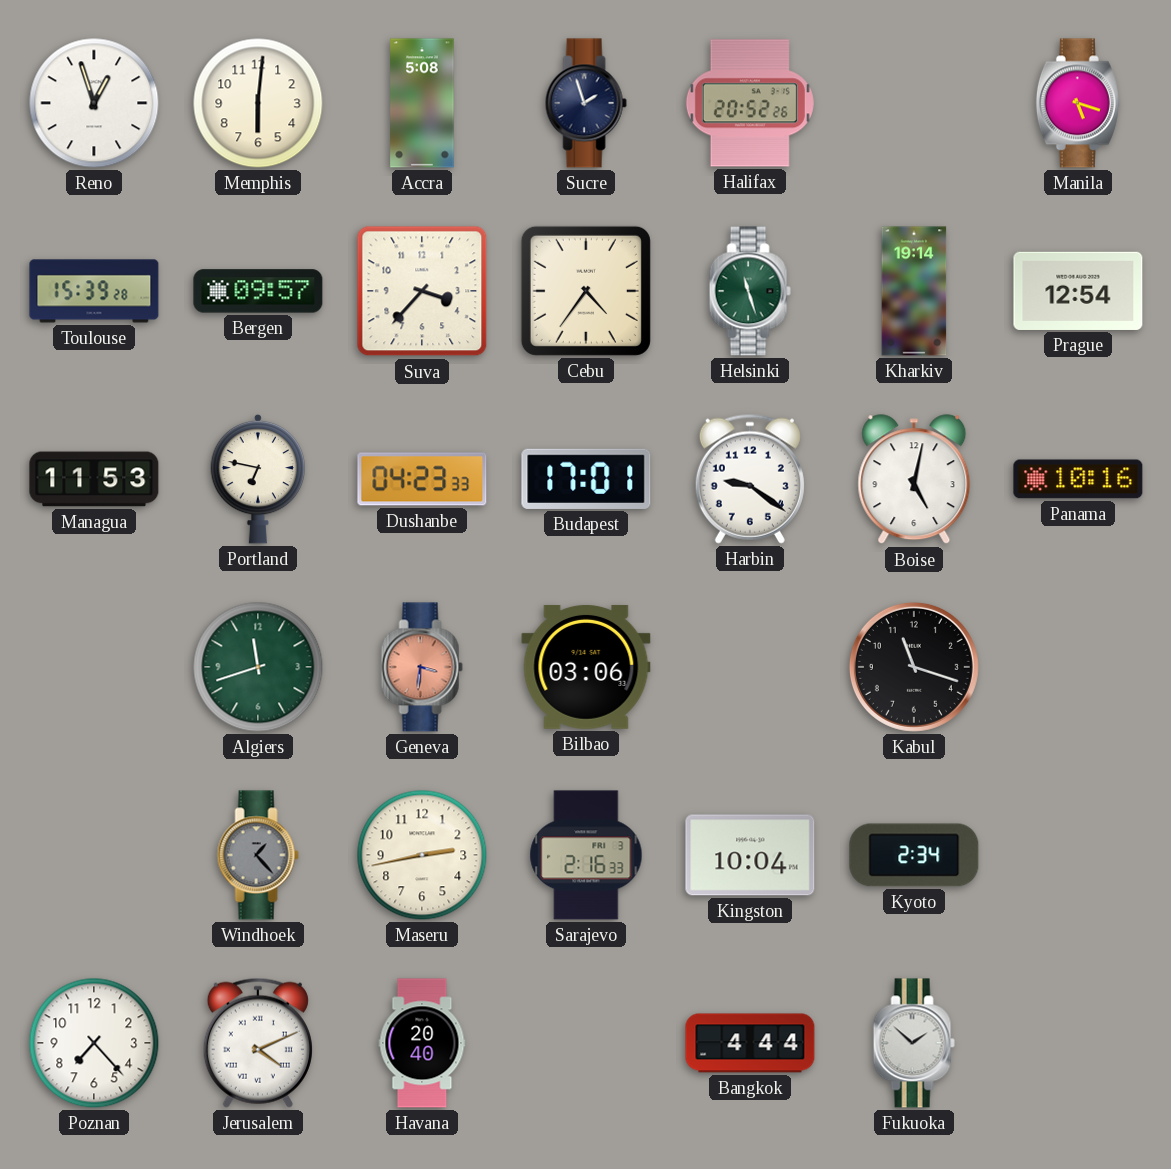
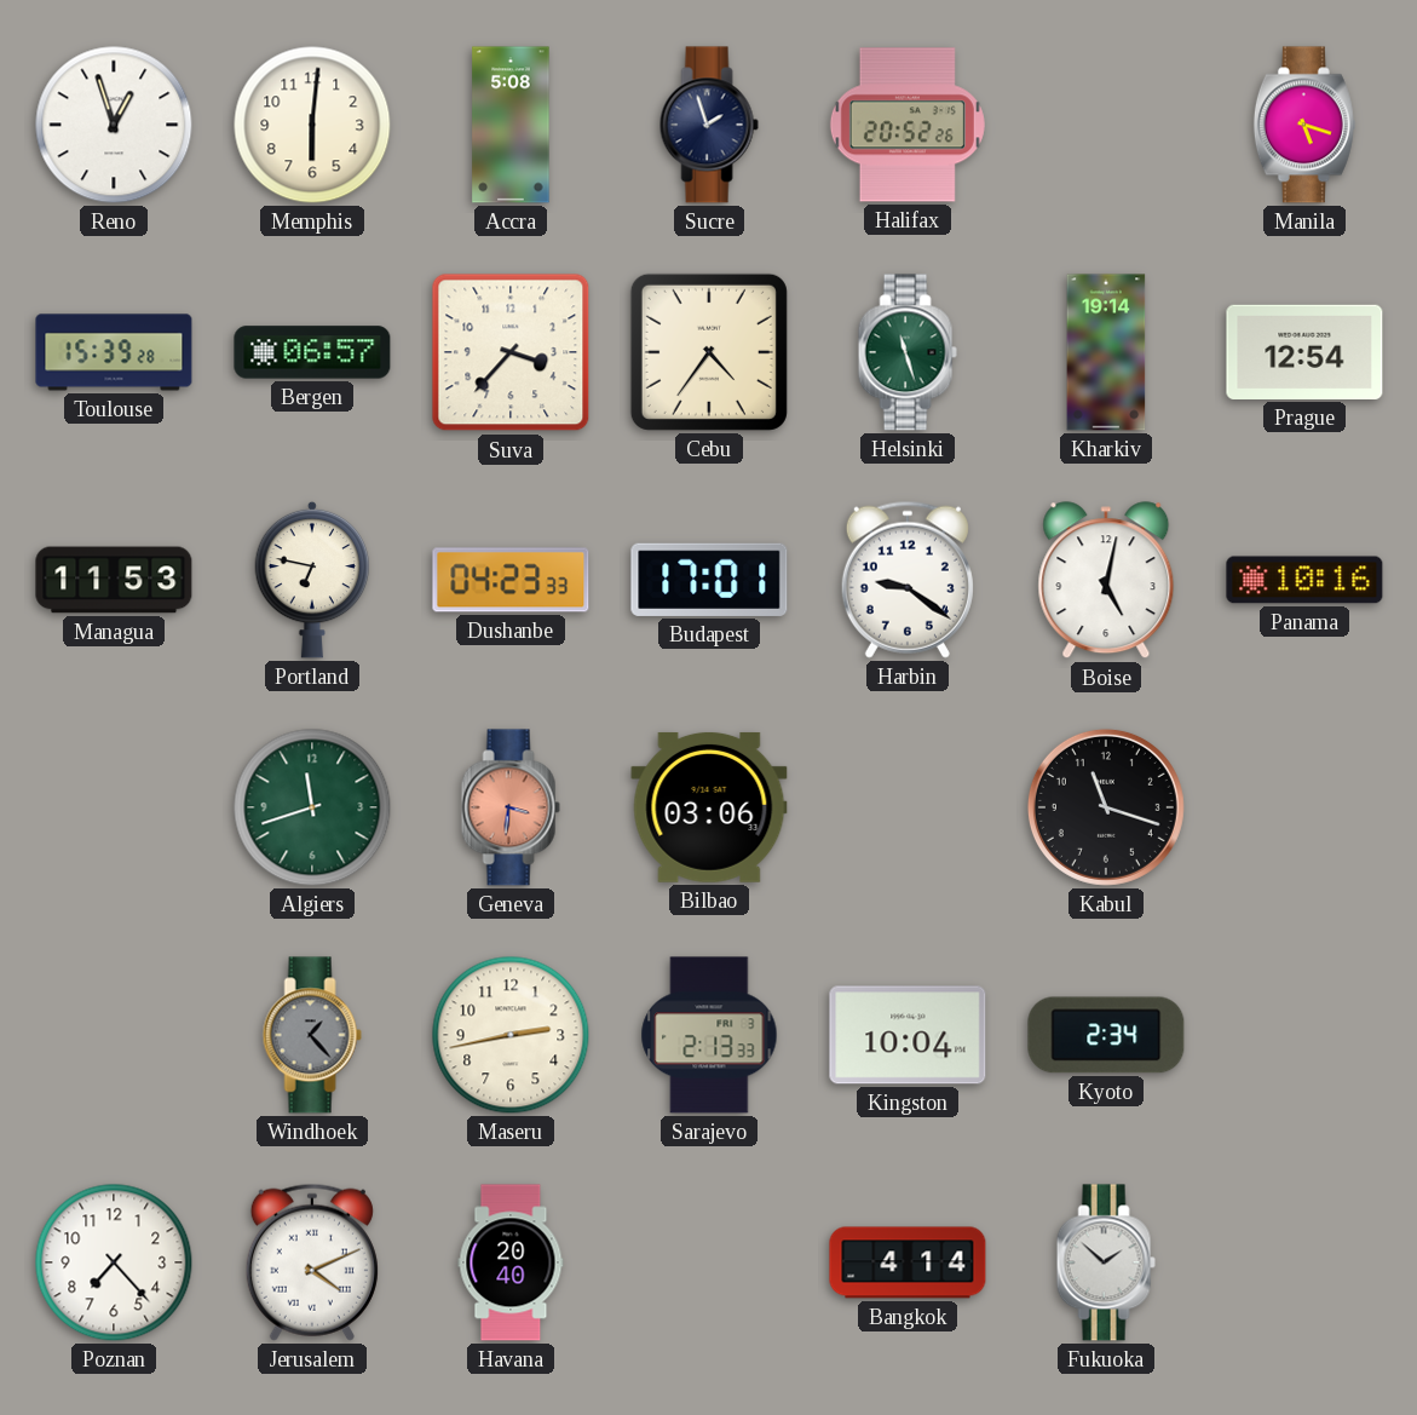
Bergen: 09:57 -> 06:57 (312, 352)
Sarajevo: 2:16 -> 2:13 (709, 1035)
Bangkok: 4:44 -> 4:14 (908, 1262)
